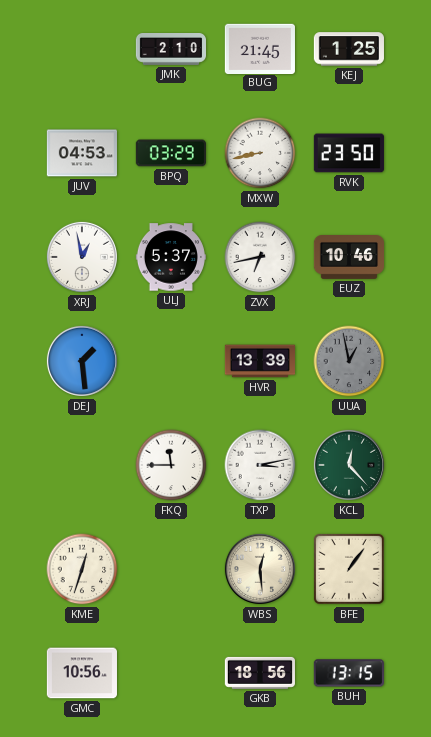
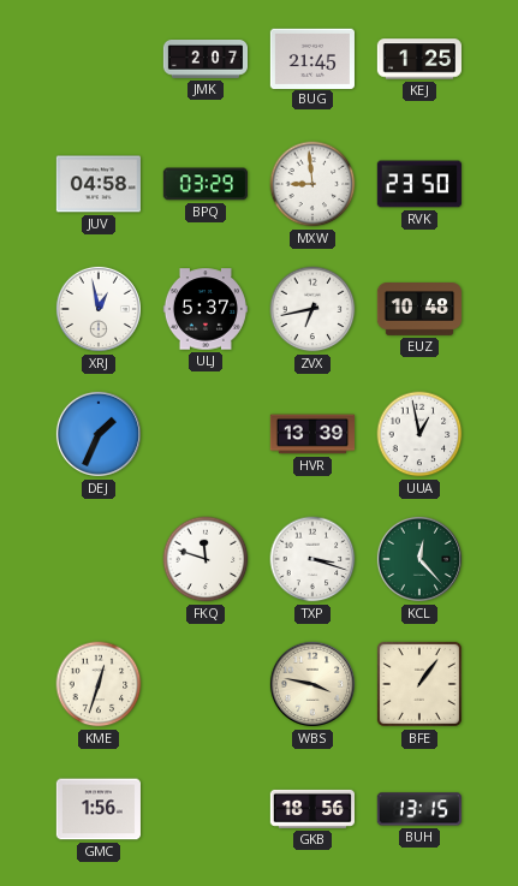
JMK: 2:10 -> 2:07 (204, 60)
JUV: 04:53 -> 04:58 (99, 184)
MXW: 8:43 -> 8:59 (312, 184)
EUZ: 10:46 -> 10:48 (418, 310)
DEJ: 1:29 -> 1:34 (99, 434)
UUA dial: grey -> white (419, 434)
FKQ: 11:45 -> 11:48 (206, 559)
TXP: 3:13 -> 3:18 (312, 559)
WBS: 12:29 -> 3:47 (312, 684)
GMC: 10:56 -> 1:56 (99, 809)
